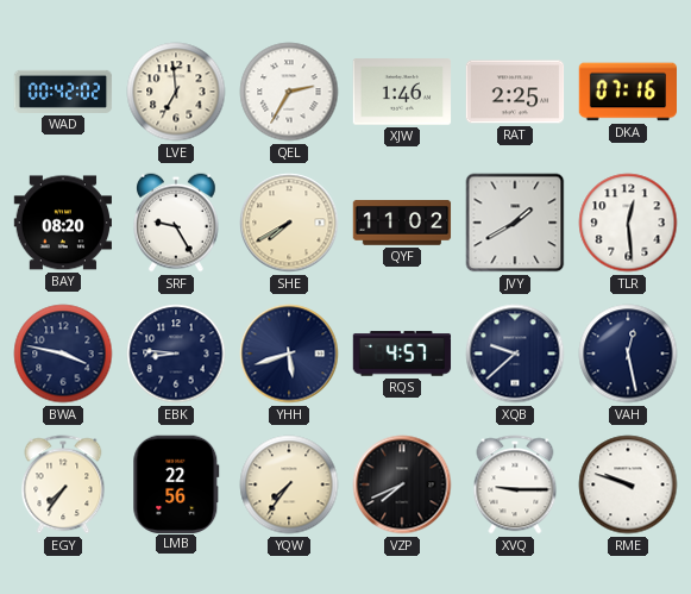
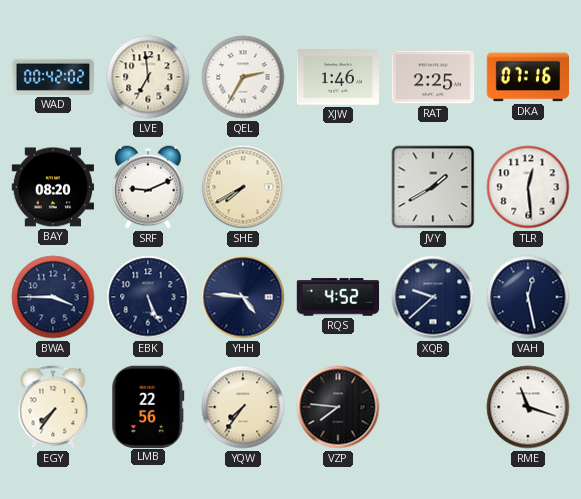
SRF: 9:25 -> 9:11 (149, 187)
QYF: 11:02 -> none (402, 224)
BWA: 3:47 -> 3:45 (53, 297)
EBK: 8:46 -> 5:26 (148, 297)
YHH: 5:42 -> 4:46 (243, 297)
RQS: 4:57 -> 4:52 (338, 297)
VZP: 7:41 -> 7:46 (338, 407)
XVQ: 9:15 -> none (515, 484)
RME: 9:48 -> 11:18 (528, 407)
